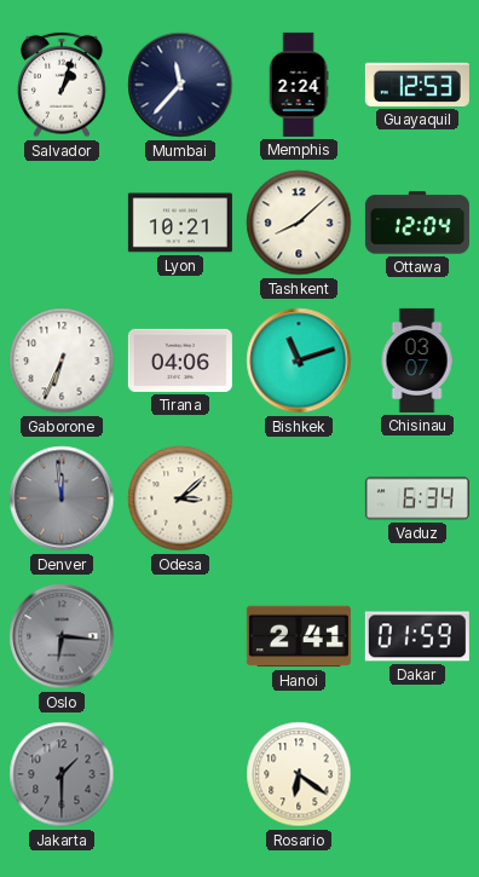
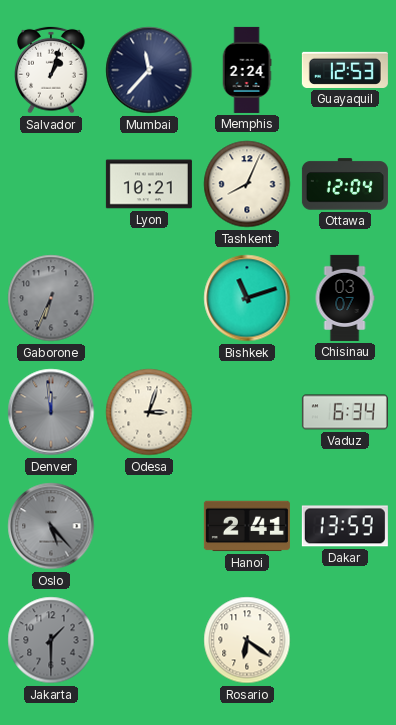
Tashkent: 8:08 -> 8:04 (247, 184)
Gaborone dial: white -> grey (51, 298)
Tirana: 04:06 -> none (180, 360)
Odesa: 3:08 -> 3:03 (149, 412)
Oslo: 6:16 -> 5:23 (51, 526)
Dakar: 01:59 -> 13:59 (345, 526)
